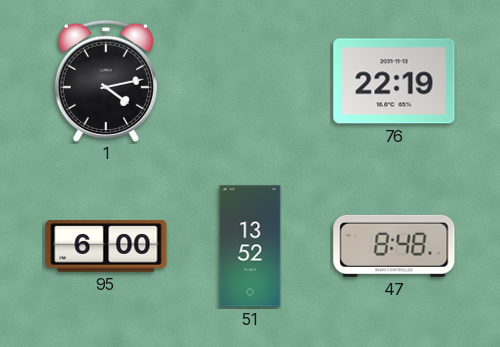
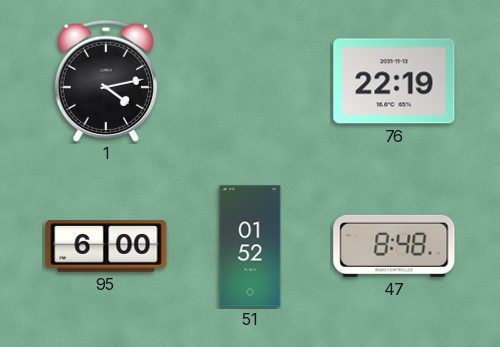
51: 13:52 -> 01:52 (250, 246)
